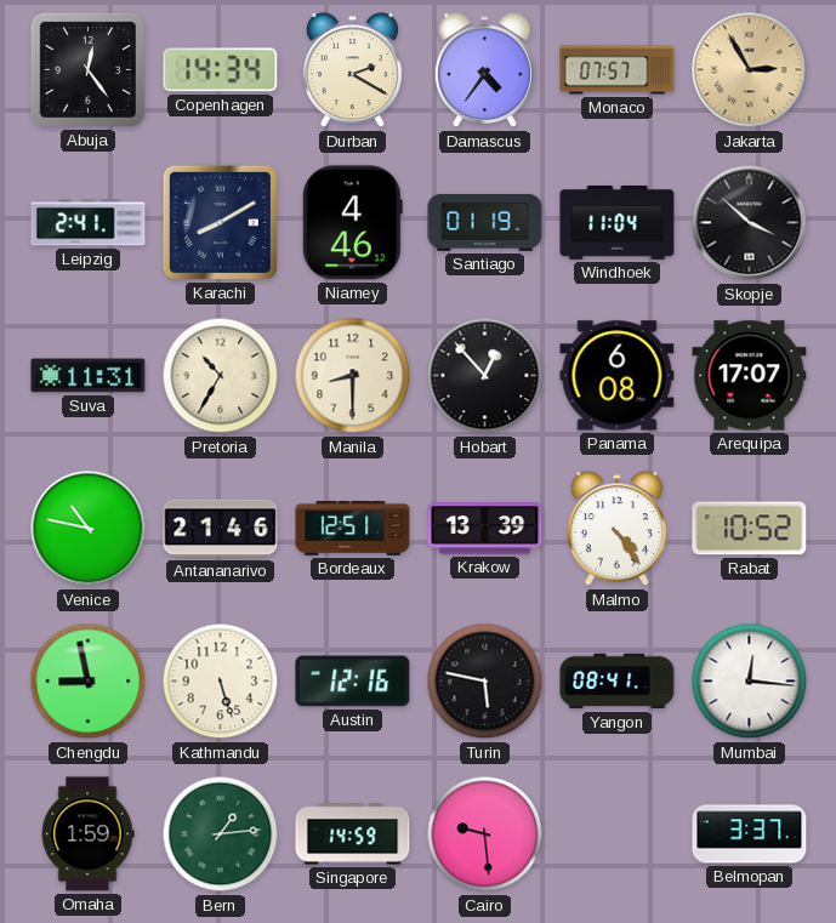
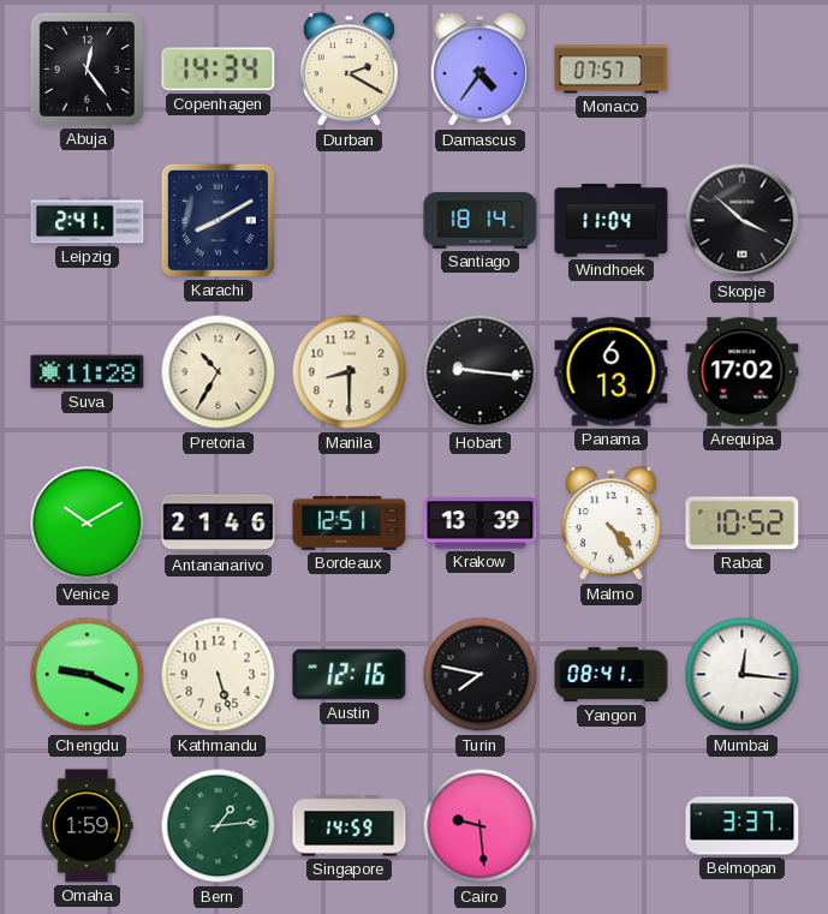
Jakarta: 2:55 -> none (750, 70)
Niamey: 4:46 -> none (352, 223)
Santiago: 01:19 -> 18:14 (481, 221)
Suva: 11:31 -> 11:28 (88, 372)
Hobart: 12:53 -> 9:16 (481, 372)
Panama: 6:08 -> 6:13 (612, 372)
Arequipa: 17:07 -> 17:02 (743, 372)
Venice: 10:47 -> 10:10 (88, 524)
Chengdu: 8:58 -> 9:19 (88, 675)
Turin: 5:47 -> 7:47 (481, 675)
